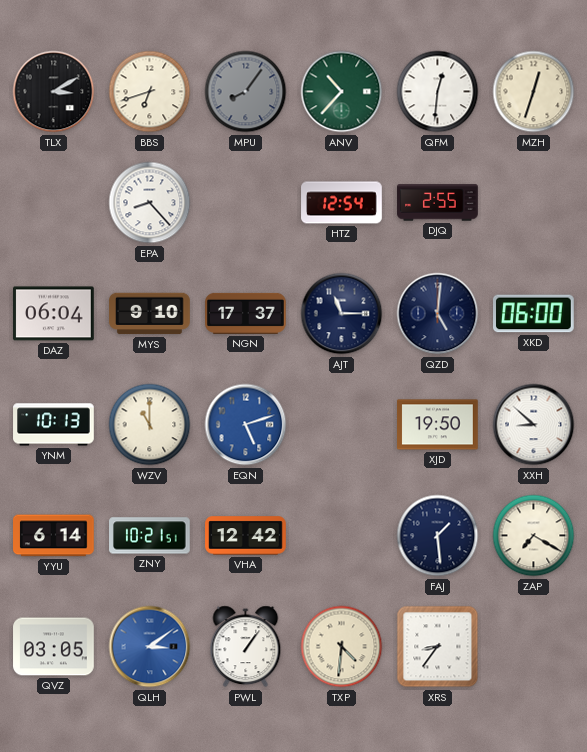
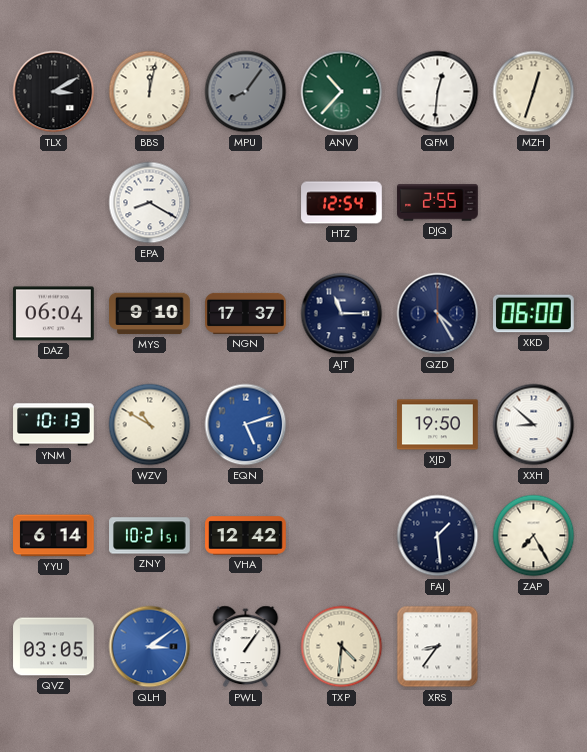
BBS: 6:42 -> 12:02 (150, 92)
EPA: 8:23 -> 8:20 (150, 203)
QZD: 5:01 -> 4:25 (438, 314)
WZV: 11:00 -> 10:50 (150, 425)
ZAP: 7:20 -> 7:25 (534, 536)
